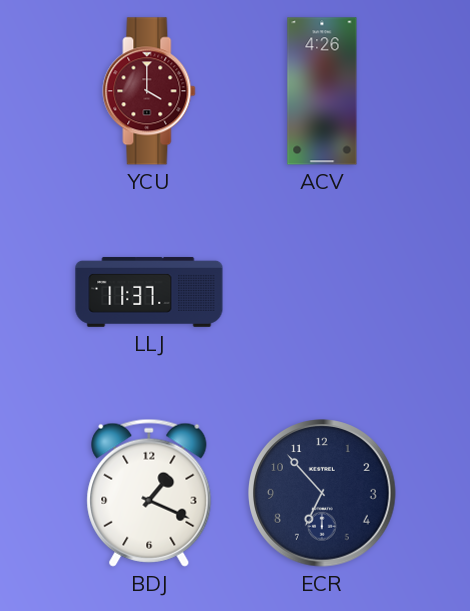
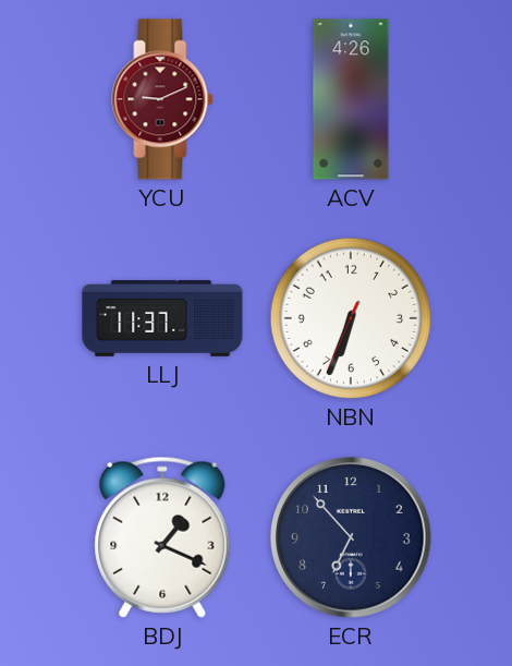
YCU: 4:00 -> 9:11 (162, 99)
NBN: none -> 6:33 (351, 318)
